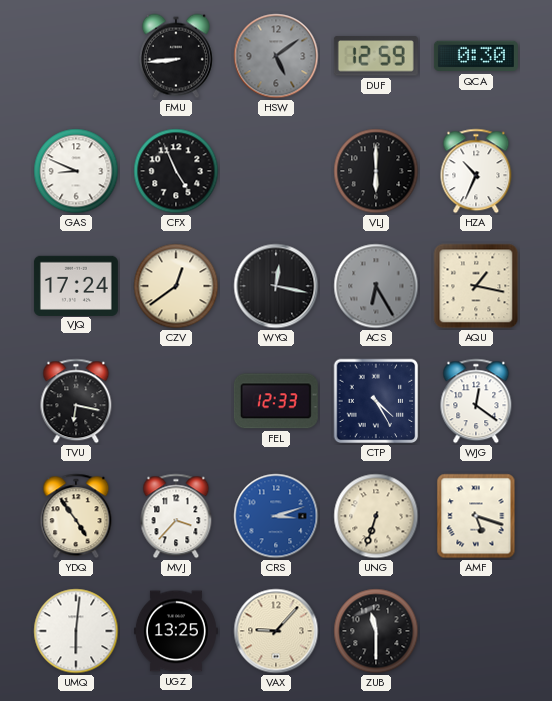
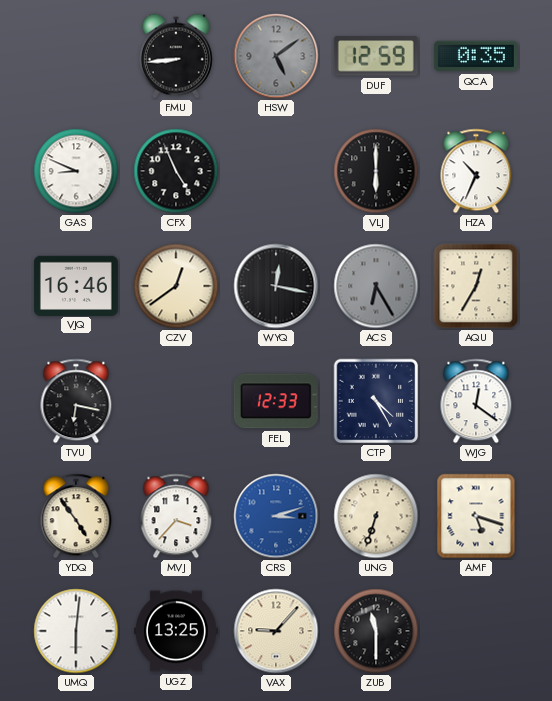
QCA: 0:30 -> 0:35 (476, 56)
VJQ: 17:24 -> 16:46 (76, 285)
AQU: 1:17 -> 12:35 (476, 286)
